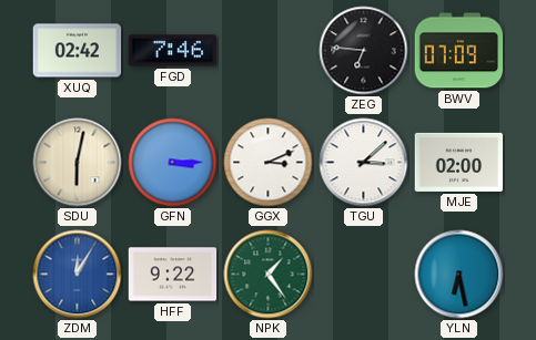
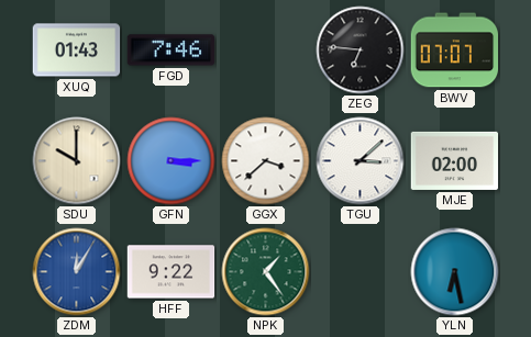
XUQ: 02:42 -> 01:43 (77, 50)
BWV: 07:09 -> 07:07 (455, 50)
SDU: 6:02 -> 10:00 (77, 161)
GGX: 3:11 -> 3:38 (266, 161)
